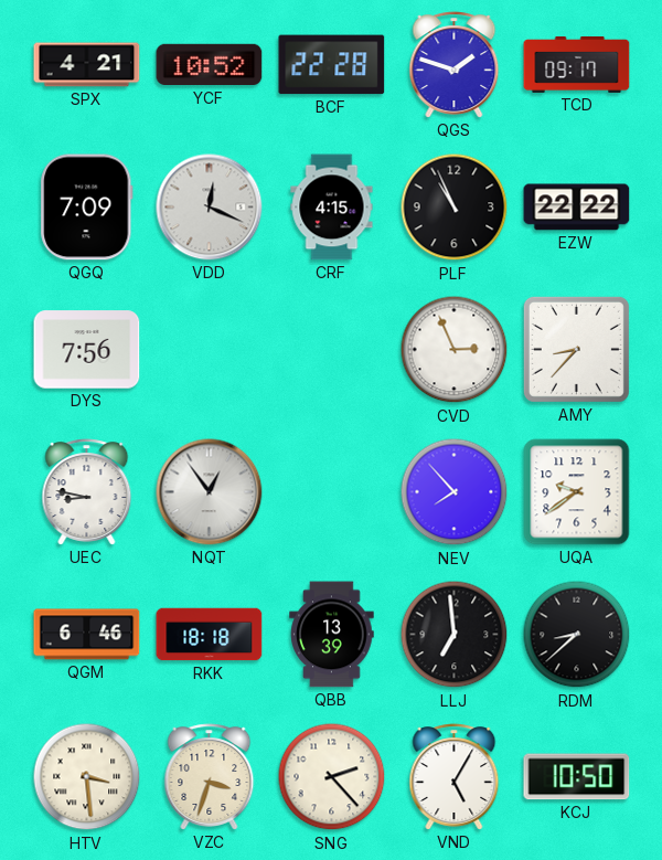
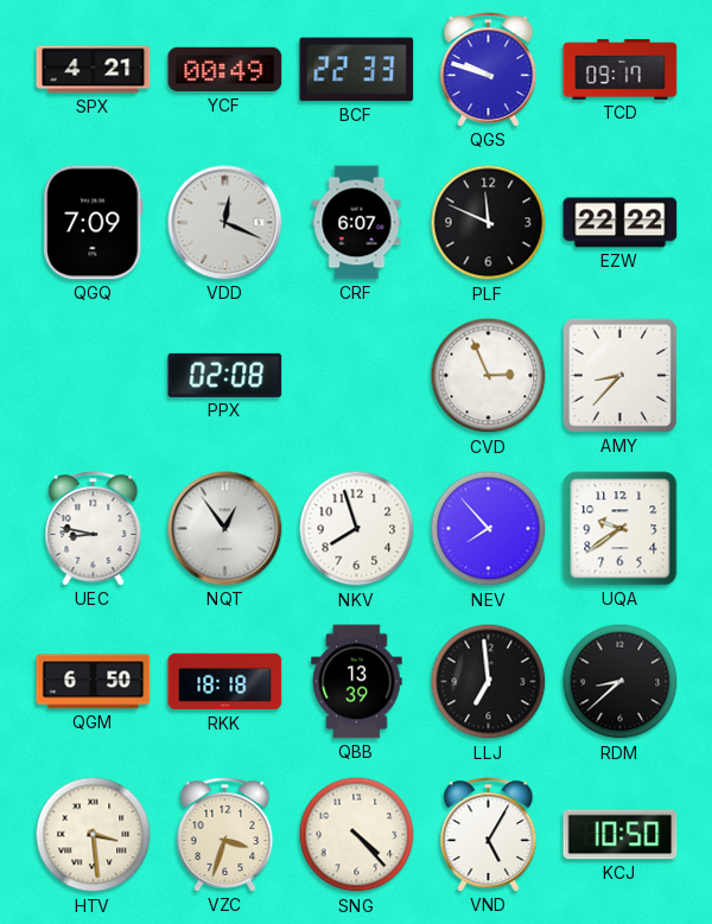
YCF: 10:52 -> 00:49 (225, 70)
BCF: 22:28 -> 22:33 (357, 70)
QGS: 1:48 -> 9:48 (489, 70)
CRF: 4:15 -> 6:07 (357, 223)
PLF: 10:56 -> 11:49 (489, 223)
DYS: 7:56 -> none (87, 350)
PPX: none -> 02:08 (225, 375)
NKV: none -> 7:57 (357, 529)
QGM: 6:46 -> 6:50 (94, 682)
SNG: 2:23 -> 4:23 (357, 835)
